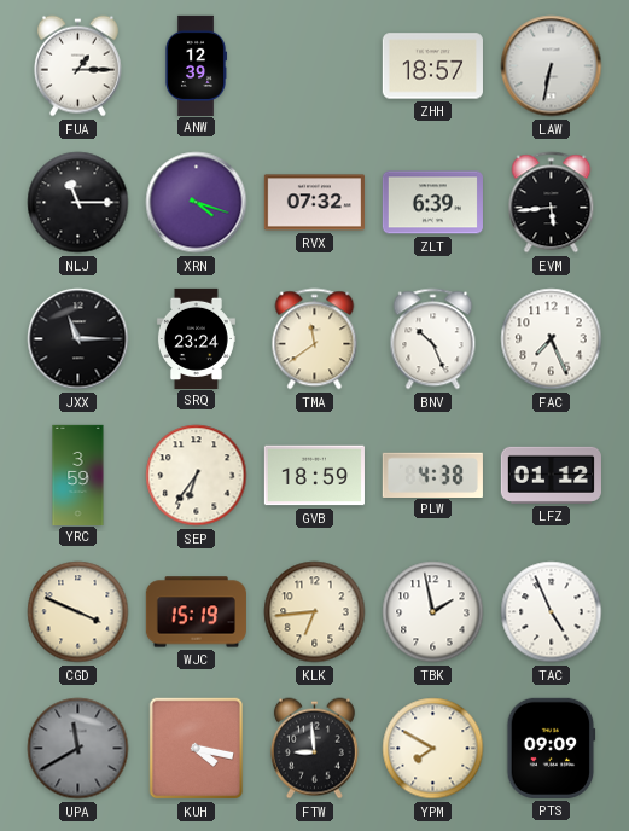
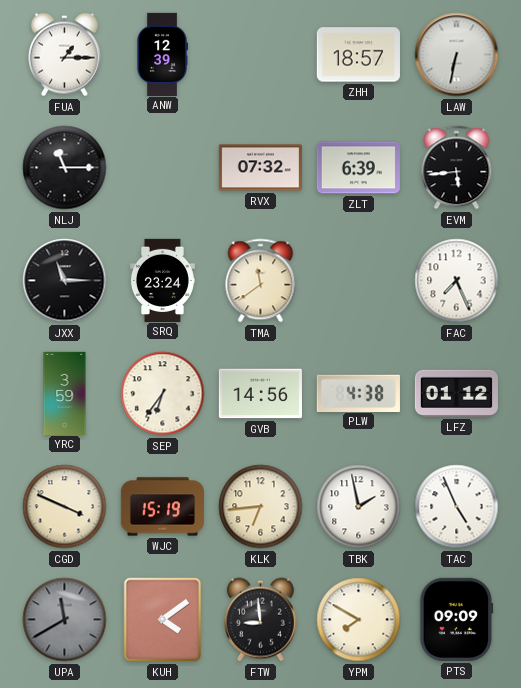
XRN: 4:18 -> none (197, 203)
BNV: 10:26 -> none (433, 339)
GVB: 18:59 -> 14:56 (260, 394)
KUH: 4:17 -> 4:09 (163, 620)
